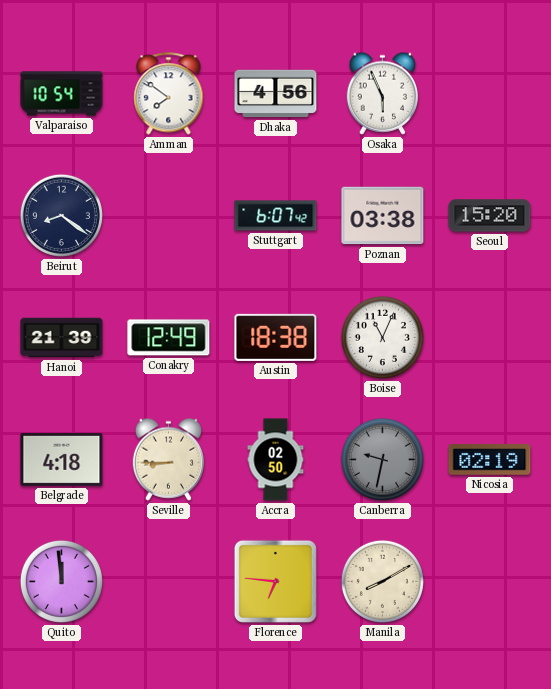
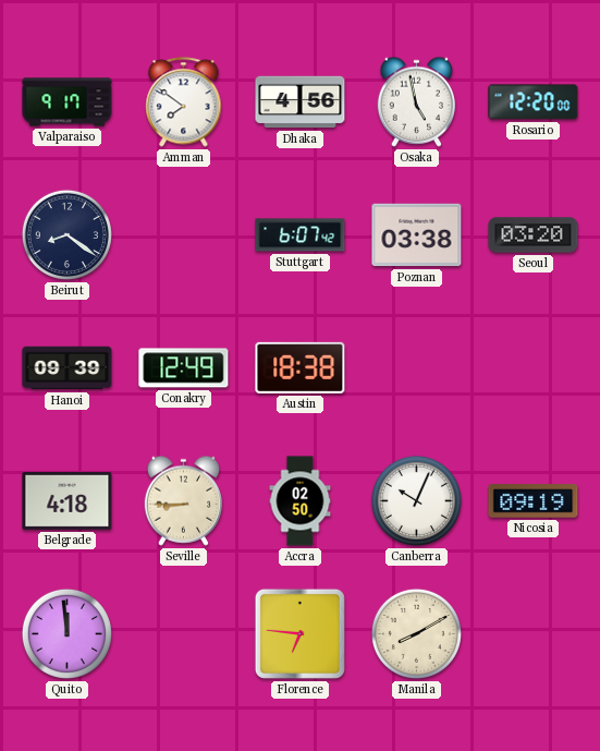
Valparaiso: 10:54 -> 9:17 (68, 102)
Osaka: 5:56 -> 4:58 (416, 101)
Rosario: none -> 12:20 (534, 102)
Seoul: 15:20 -> 03:20 (534, 235)
Hanoi: 21:39 -> 09:39 (68, 368)
Boise: 11:04 -> none (382, 337)
Canberra: 9:32 -> 10:04 (416, 500)
Canberra dial: grey -> white (416, 500)
Nicosia: 02:19 -> 09:19 (534, 501)
